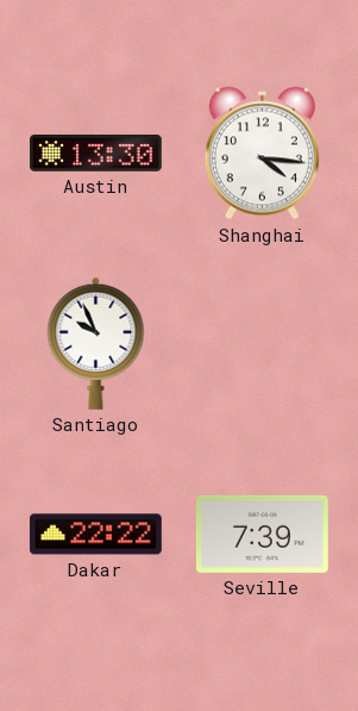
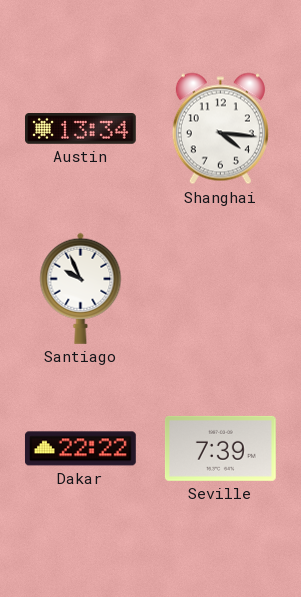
Austin: 13:30 -> 13:34 (81, 129)
